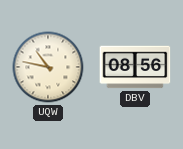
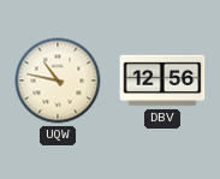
DBV: 08:56 -> 12:56 (162, 80)
